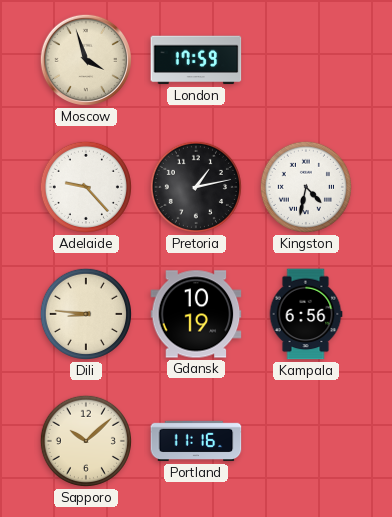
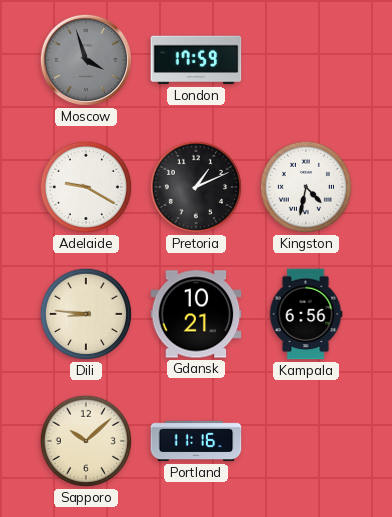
Moscow dial: cream -> grey (86, 60)
Adelaide: 9:23 -> 9:20 (86, 187)
Pretoria: 1:13 -> 1:11 (196, 187)
Gdansk: 10:19 -> 10:21 (196, 314)
